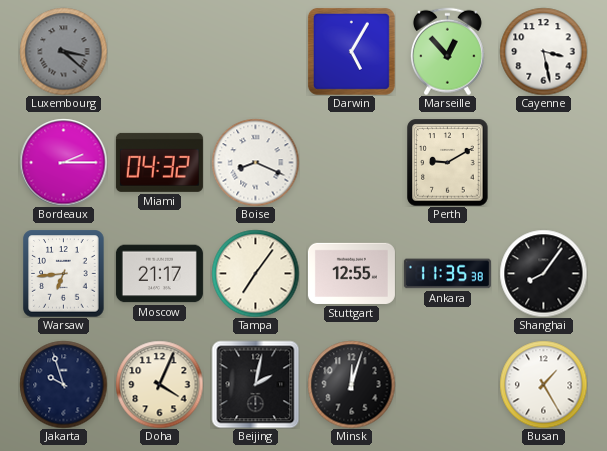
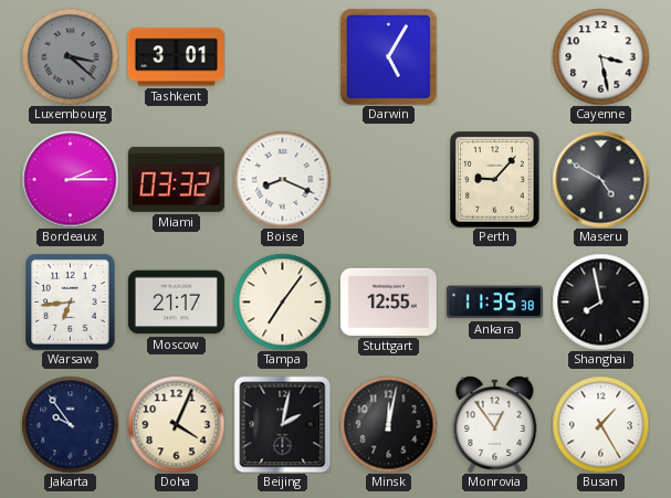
Tashkent: none -> 3:01 (176, 57)
Marseille: 12:53 -> none (447, 51)
Miami: 04:32 -> 03:32 (176, 179)
Perth: 9:10 -> 9:07 (495, 179)
Maseru: none -> 4:50 (600, 179)
Shanghai: 8:06 -> 7:58 (600, 301)
Jakarta: 9:57 -> 9:54 (70, 424)
Minsk: 12:03 -> 12:02 (388, 424)
Monrovia: none -> 12:54 (495, 424)
